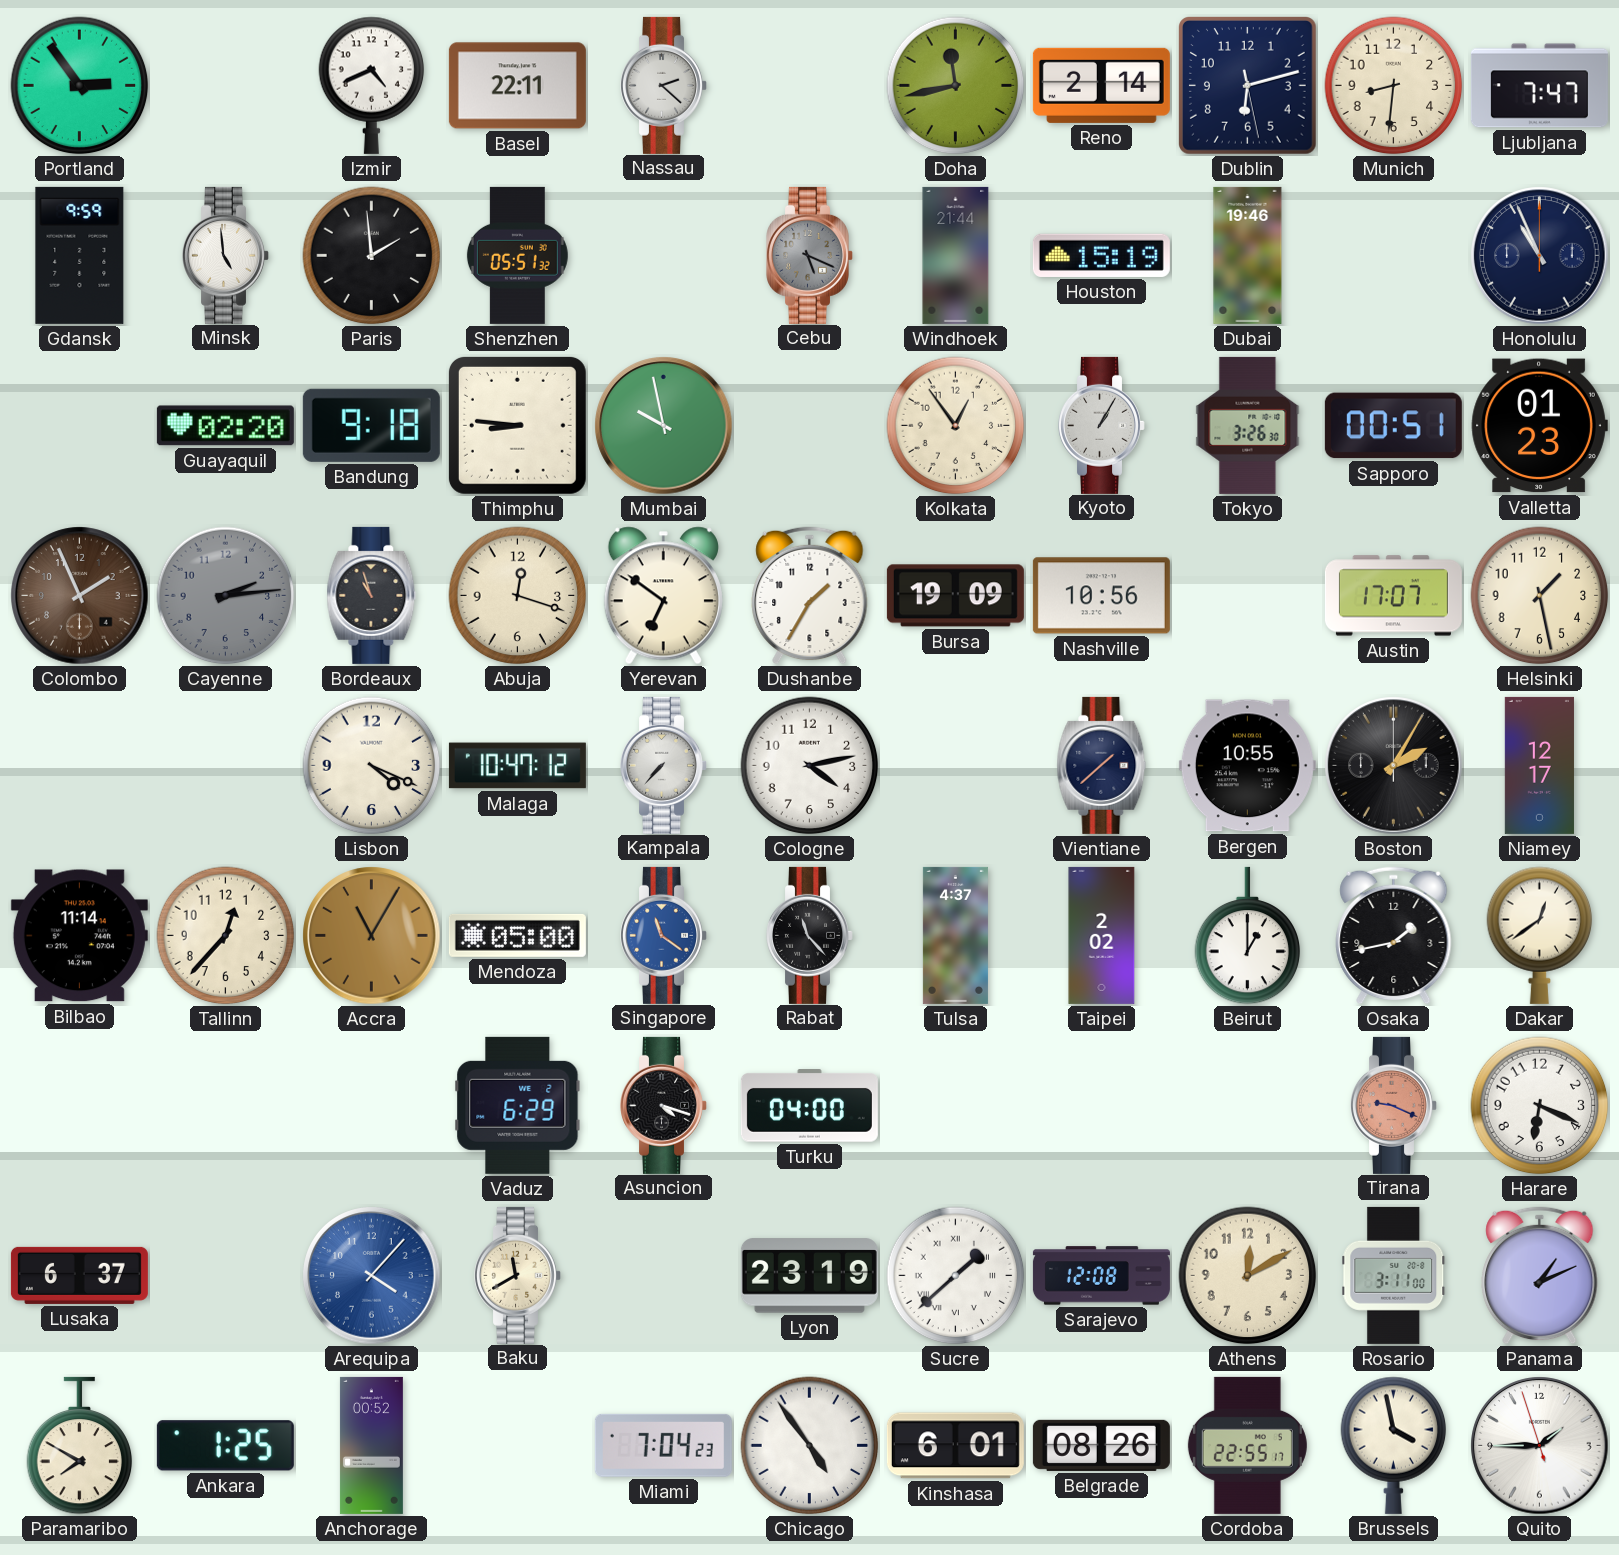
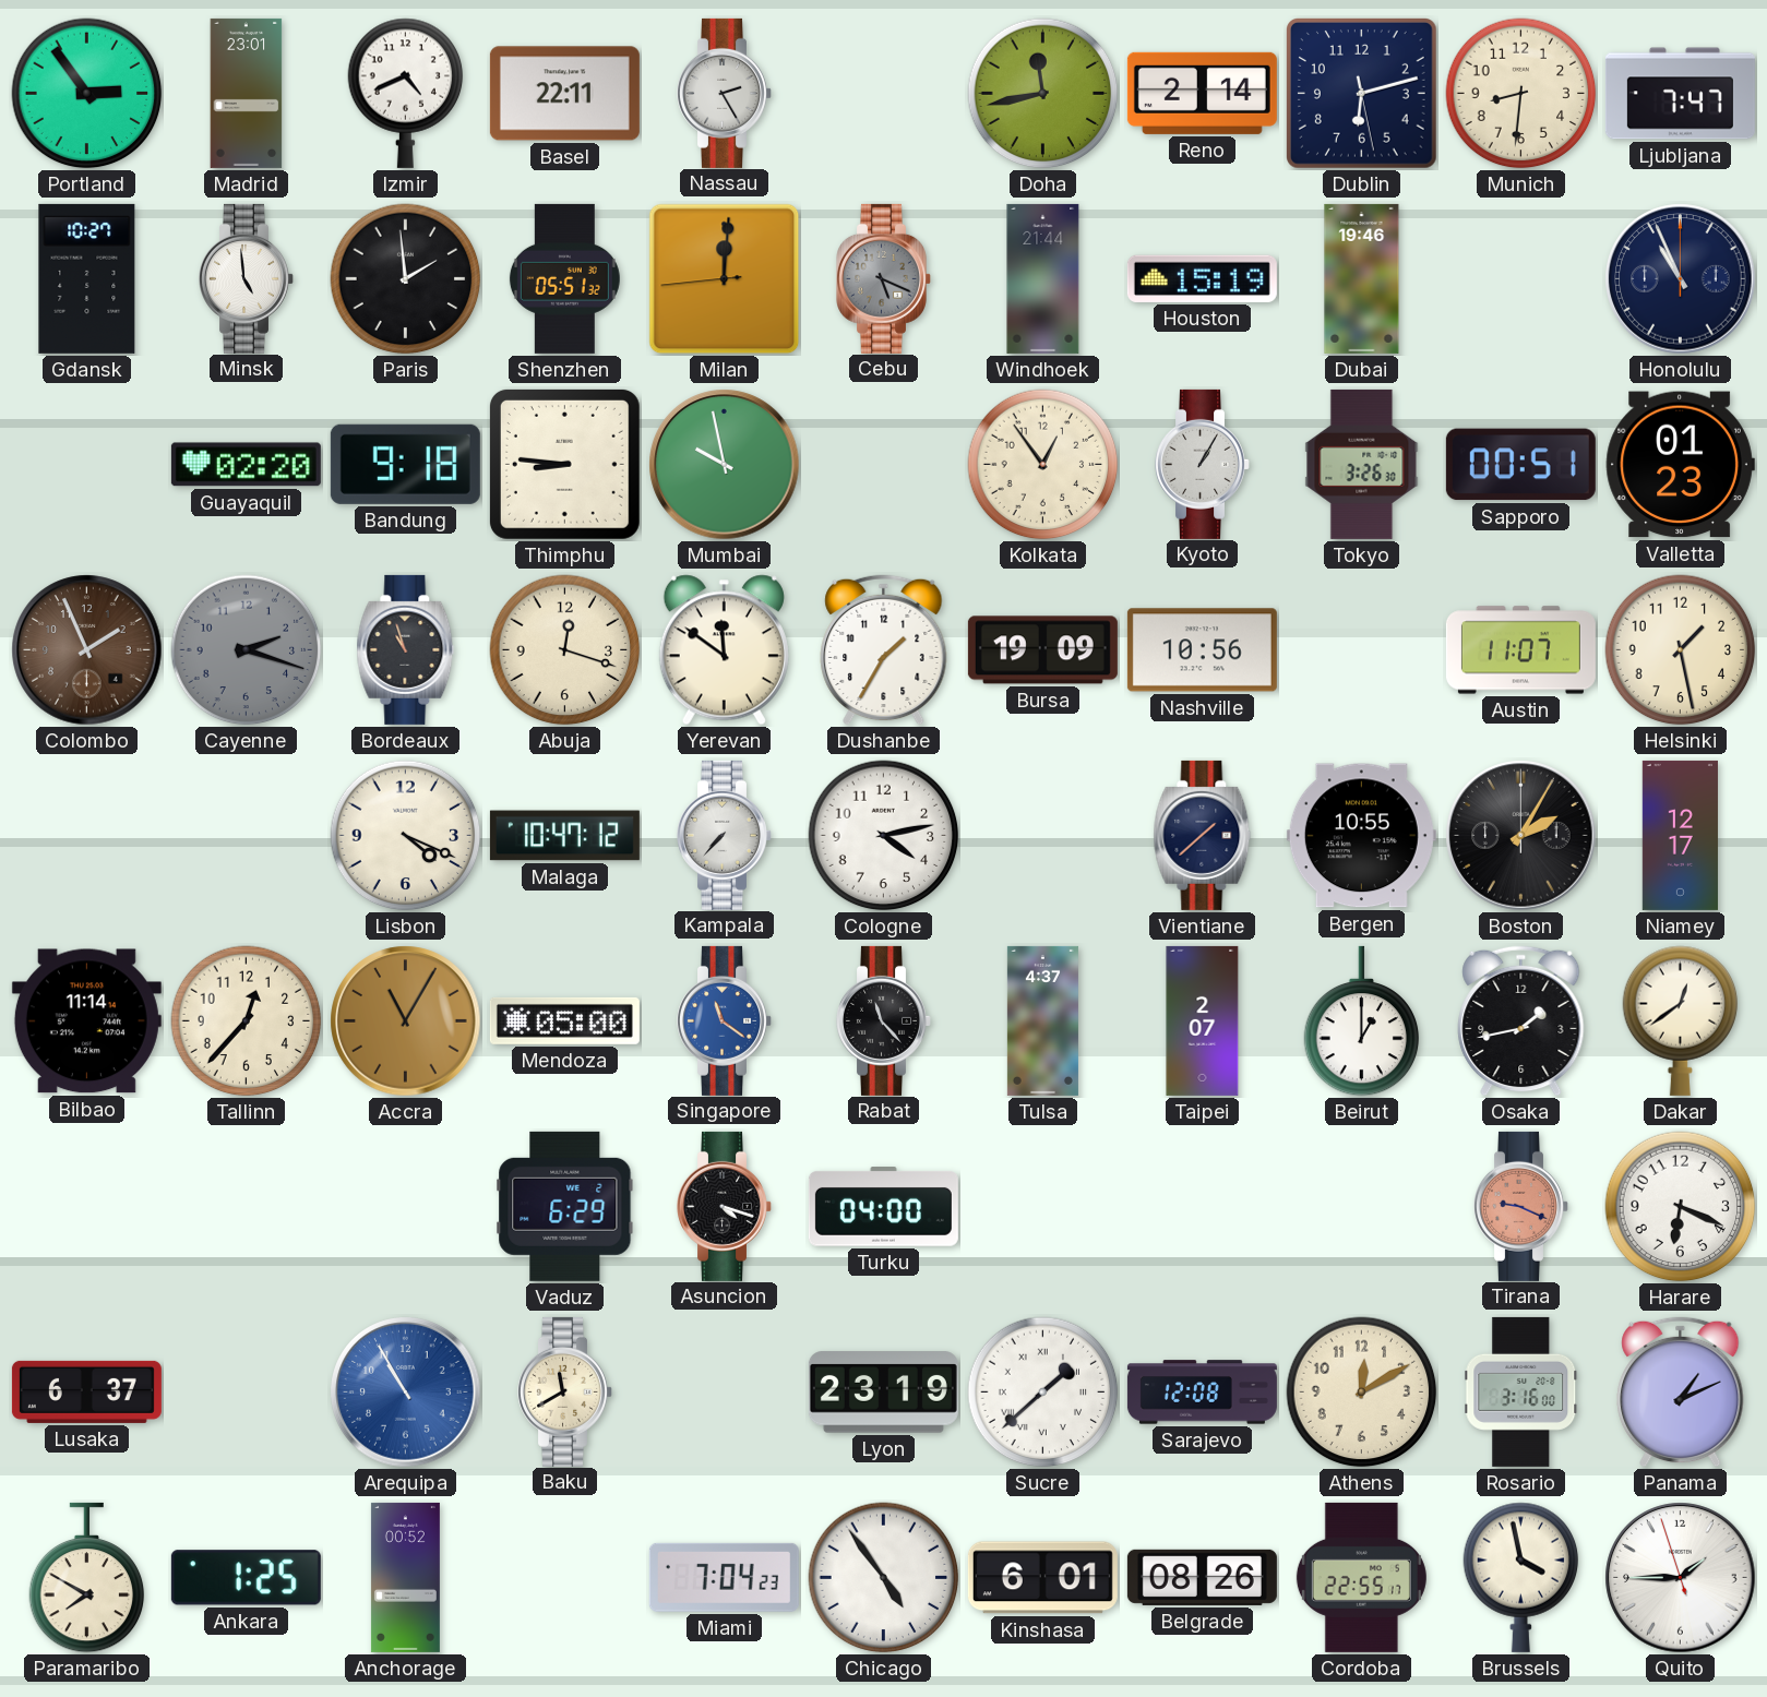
Madrid: none -> 23:01 (247, 93)
Nassau: 2:22 -> 2:25 (725, 93)
Gdansk: 9:59 -> 10:27 (87, 278)
Milan: none -> 12:00 (725, 279)
Cayenne: 2:14 -> 2:18 (247, 650)
Yerevan: 6:51 -> 11:51 (724, 650)
Austin: 17:07 -> 11:07 (1520, 650)
Taipei: 2:02 -> 2:07 (1203, 1020)
Arequipa: 4:07 -> 10:55 (406, 1393)
Rosario: 3:11 -> 3:16 (1521, 1391)
